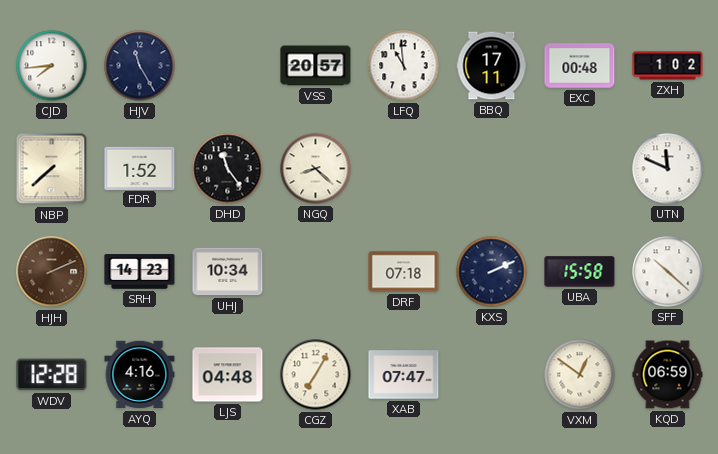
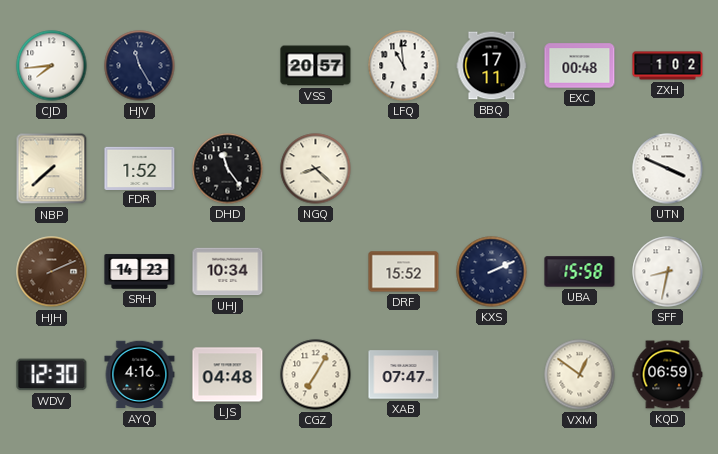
UTN: 11:49 -> 3:49 (668, 169)
DRF: 07:18 -> 15:52 (404, 272)
SFF: 10:22 -> 8:32 (668, 272)
WDV: 12:28 -> 12:30 (52, 375)
